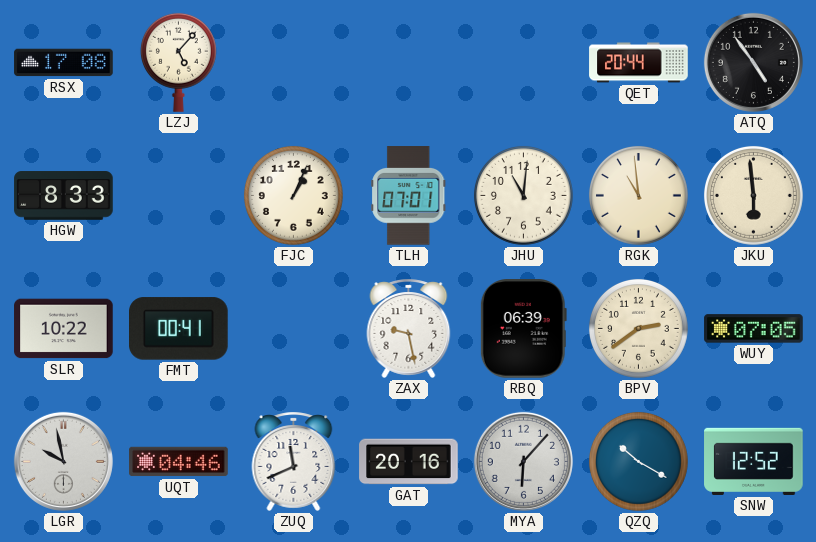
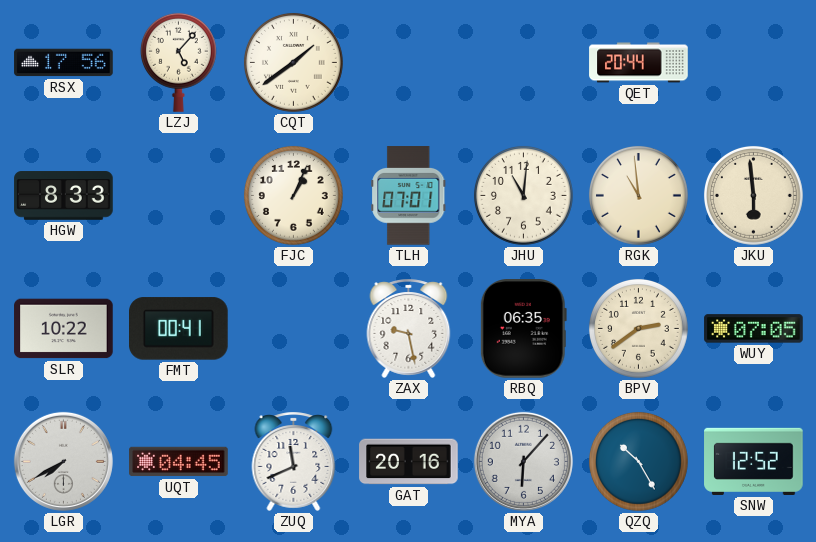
RSX: 17:08 -> 17:56 (64, 63)
CQT: none -> 1:39 (293, 62)
ATQ: 4:54 -> none (753, 62)
RBQ: 06:39 -> 06:35 (523, 329)
LGR: 9:58 -> 7:40 (63, 461)
UQT: 04:46 -> 04:45 (179, 462)
QZQ: 10:20 -> 10:25 (638, 461)
